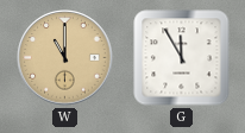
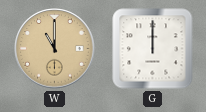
G: 11:55 -> 12:00 (153, 49)
